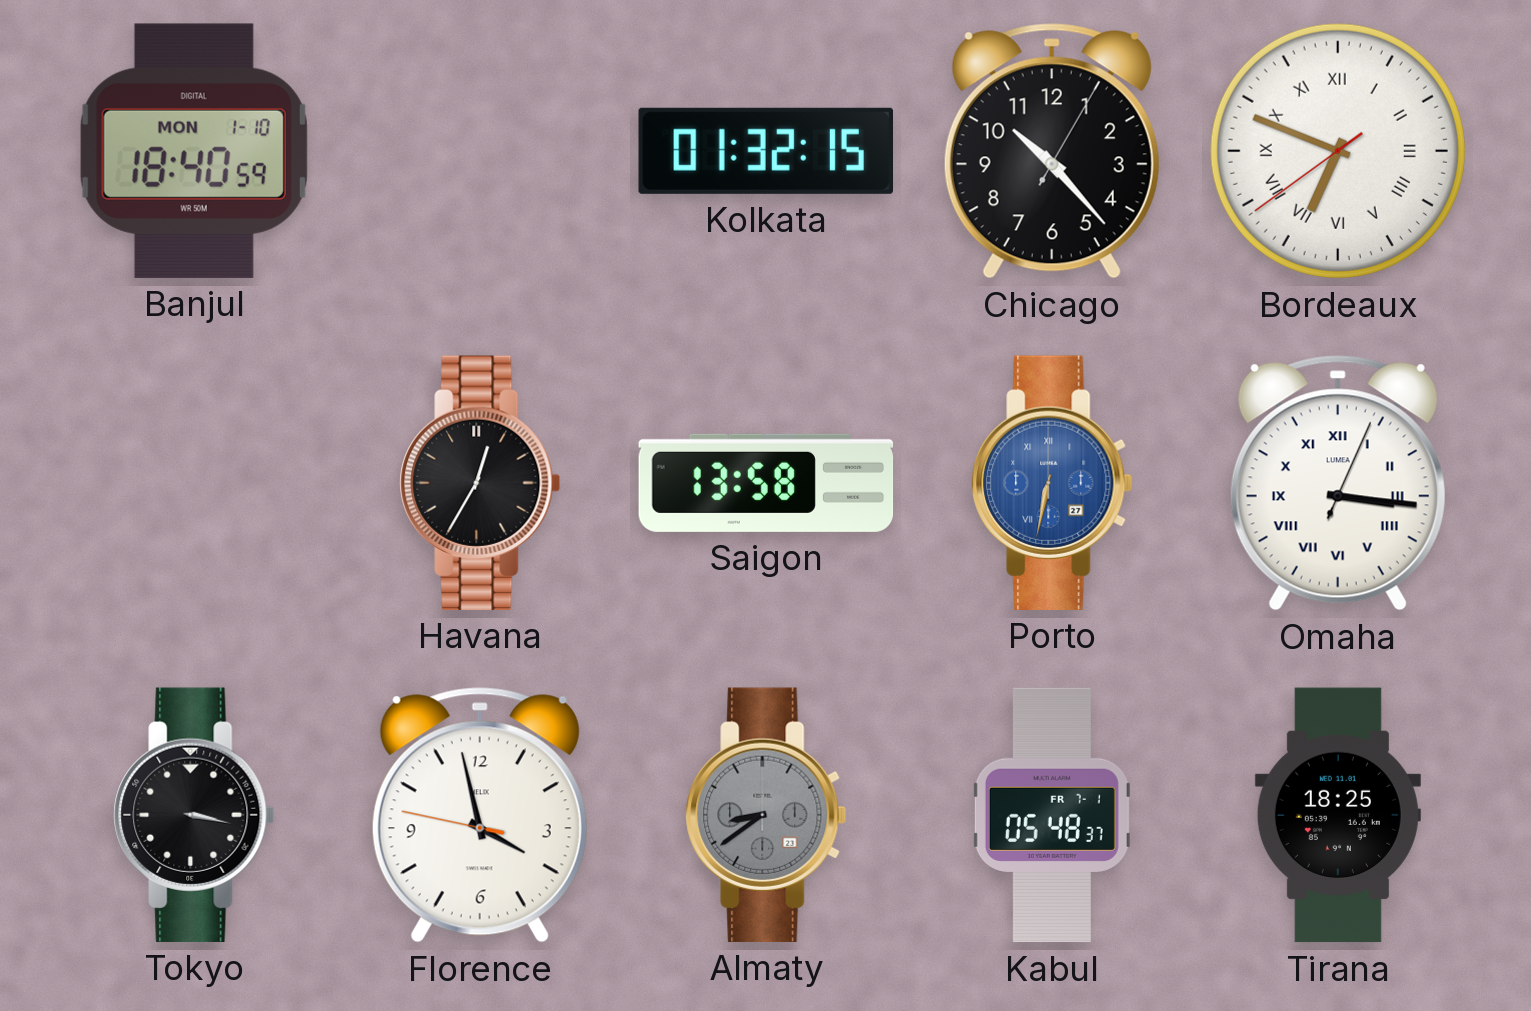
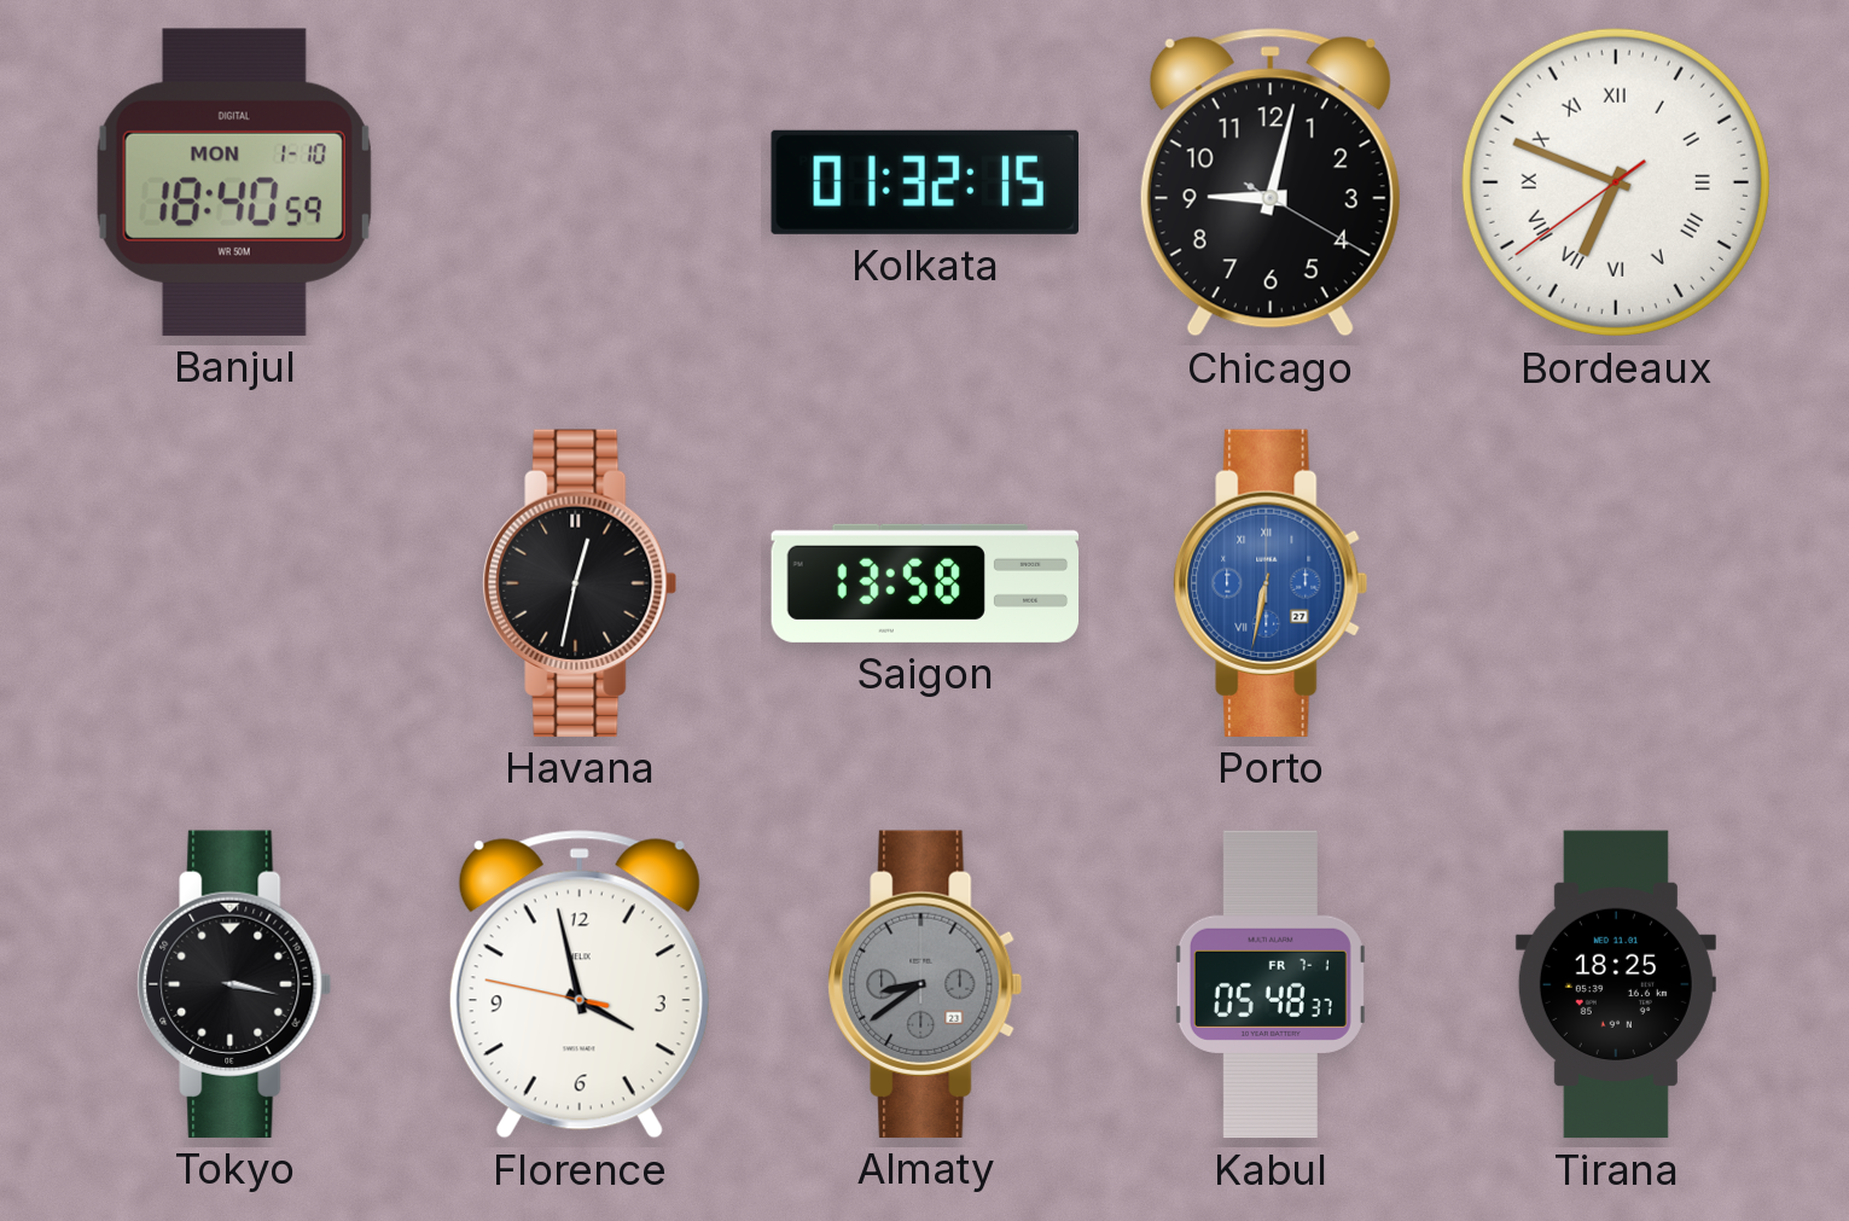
Chicago: 10:23 -> 9:02 (1271, 182)
Havana: 12:35 -> 12:32 (580, 583)
Omaha: 3:16 -> none (1338, 483)
